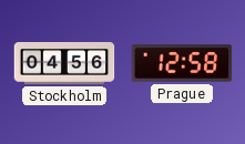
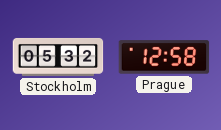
Stockholm: 04:56 -> 05:32 (58, 57)
